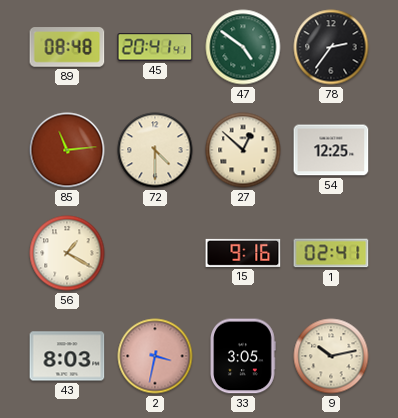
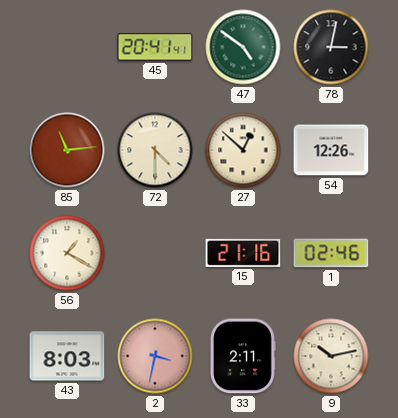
89: 08:48 -> none (67, 47)
78: 2:36 -> 3:02 (331, 47)
54: 12:25 -> 12:26 (331, 150)
15: 9:16 -> 21:16 (243, 253)
1: 02:41 -> 02:46 (331, 253)
33: 3:05 -> 2:11 (243, 356)
